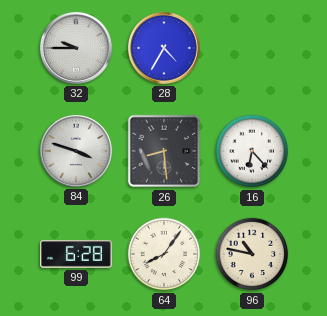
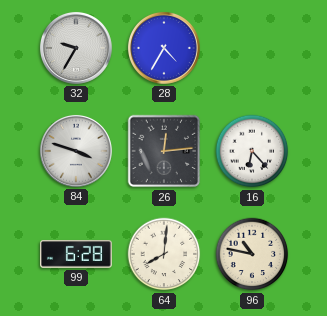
32: 9:45 -> 9:35 (76, 48)
26: 8:29 -> 12:14 (164, 151)
64: 8:06 -> 8:01 (164, 254)
